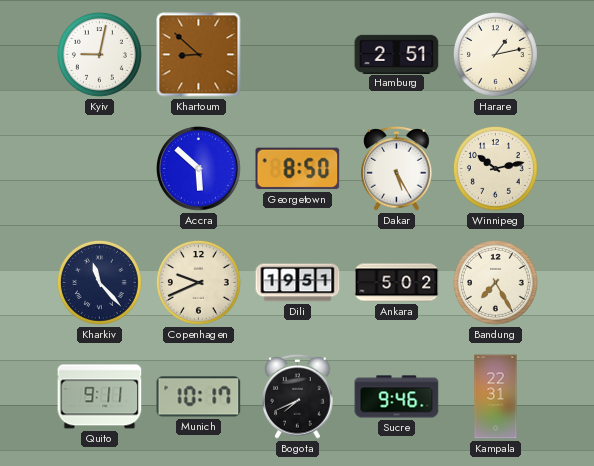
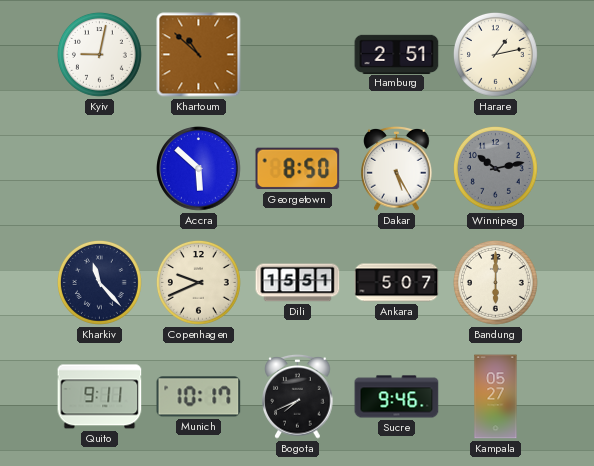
Khartoum: 8:52 -> 10:52 (199, 55)
Winnipeg dial: cream -> grey (495, 168)
Dili: 19:51 -> 15:51 (298, 283)
Ankara: 5:02 -> 5:07 (397, 283)
Bandung: 7:25 -> 6:00 (495, 282)
Kampala: 22:31 -> 05:27 (496, 397)
